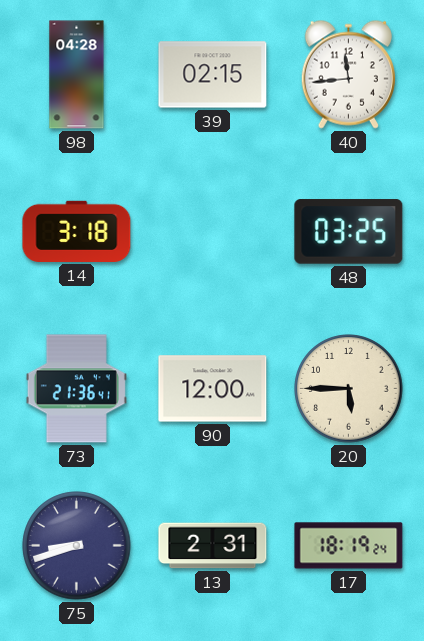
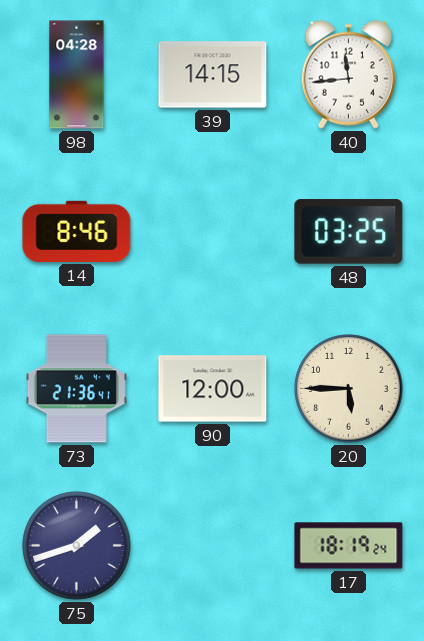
39: 02:15 -> 14:15 (213, 75)
14: 3:18 -> 8:46 (77, 231)
75: 8:42 -> 1:42 (77, 546)
13: 2:31 -> none (213, 546)
